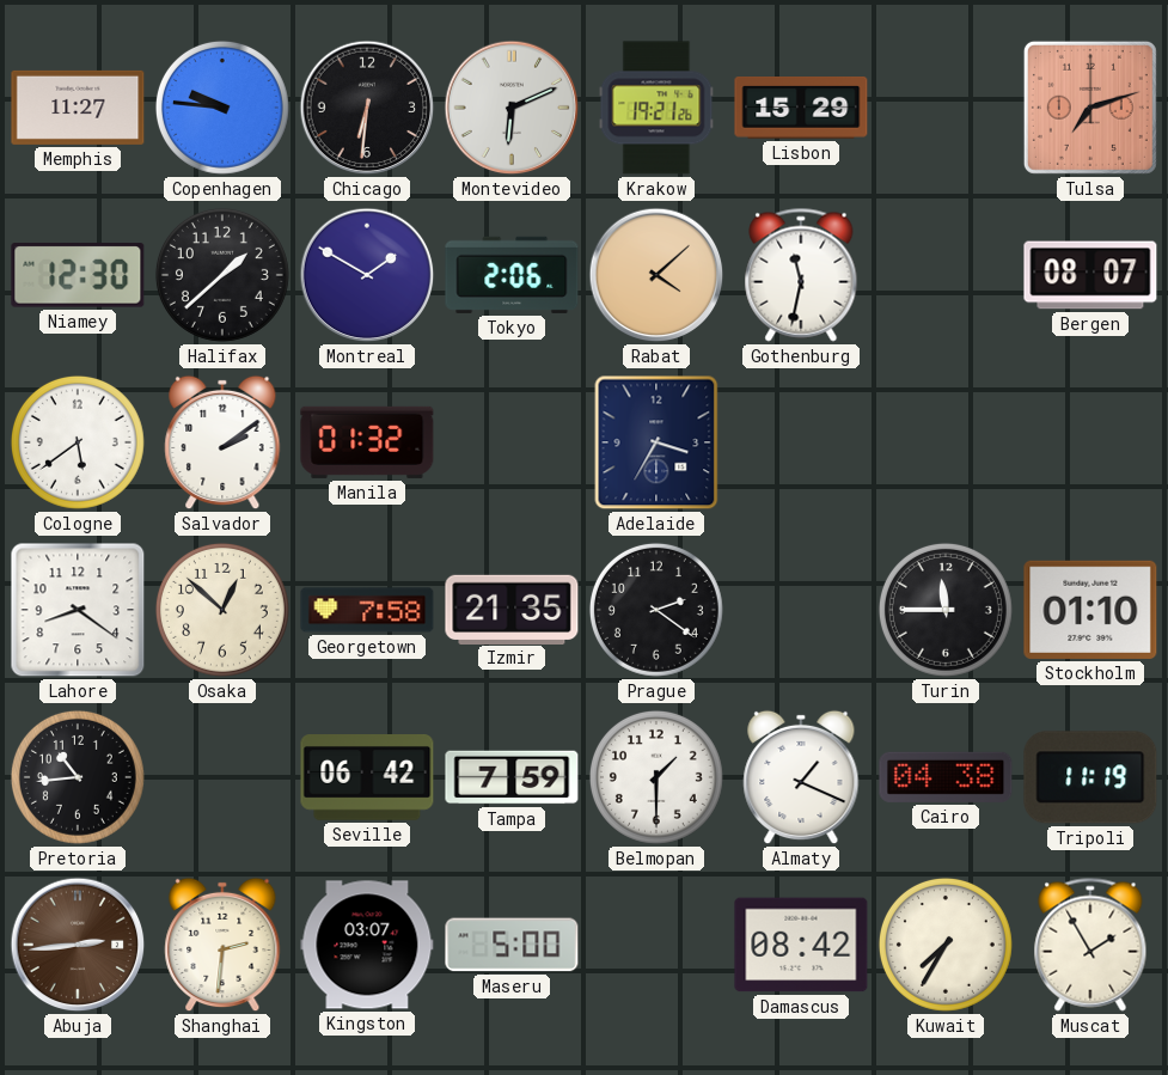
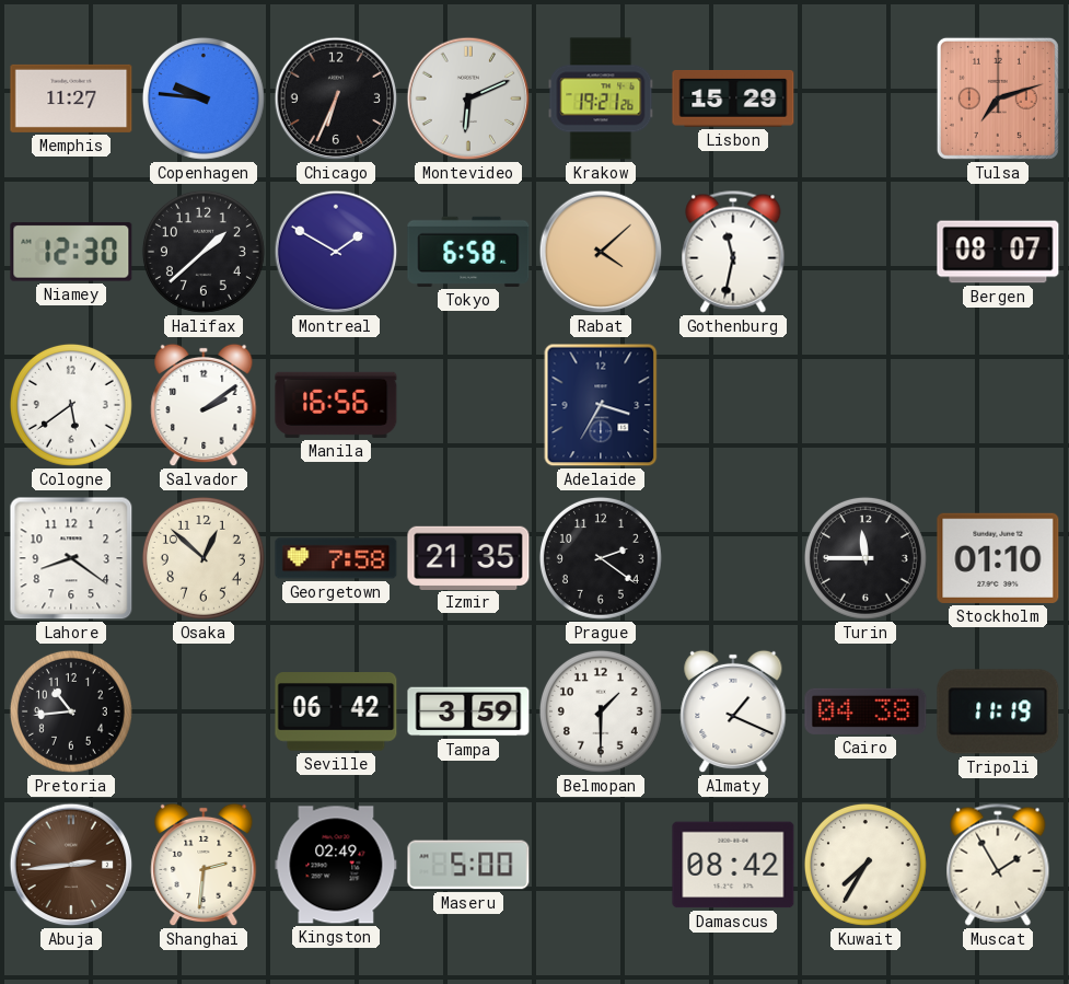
Chicago: 6:31 -> 6:34 (336, 99)
Tokyo: 2:06 -> 6:58 (468, 252)
Manila: 01:32 -> 16:56 (336, 405)
Tampa: 7:59 -> 3:59 (468, 711)
Kingston: 03:07 -> 02:49 (336, 865)
